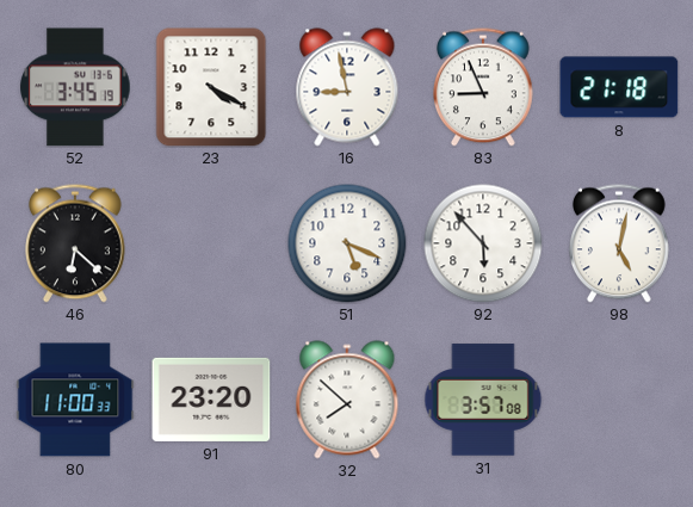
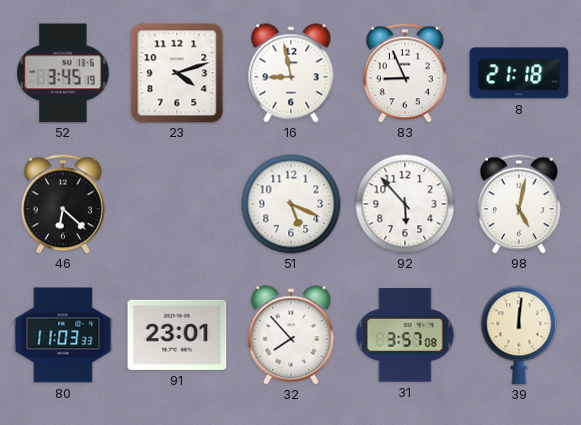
23: 4:20 -> 4:12 (177, 73)
80: 11:00 -> 11:03 (63, 335)
91: 23:20 -> 23:01 (177, 335)
32: 7:52 -> 7:53 (291, 335)
39: none -> 12:01 (519, 335)
